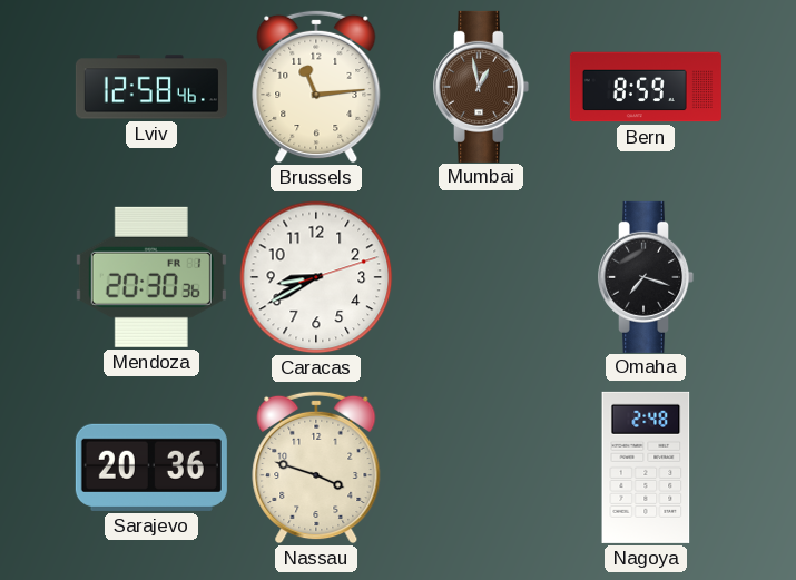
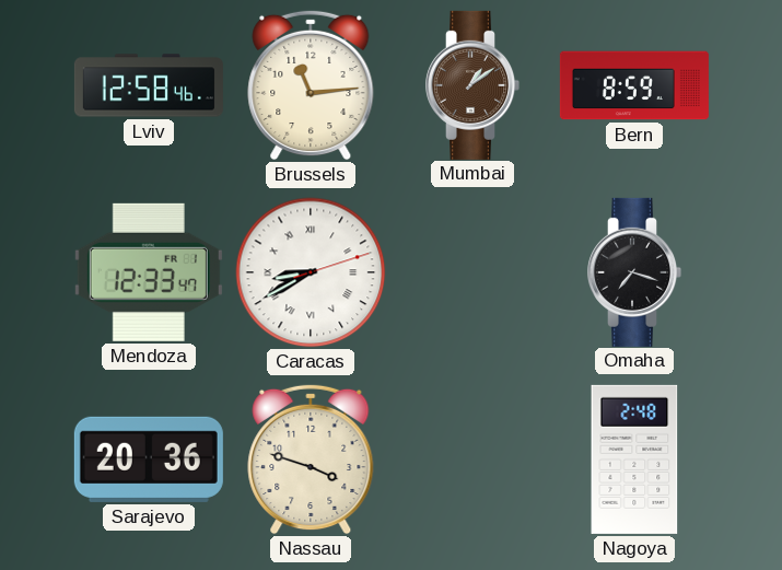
Mumbai: 12:58 -> 1:09 (474, 85)
Mendoza: 20:30 -> 12:33 (149, 272)
Caracas numerals: Arabic -> Roman (311, 272)
